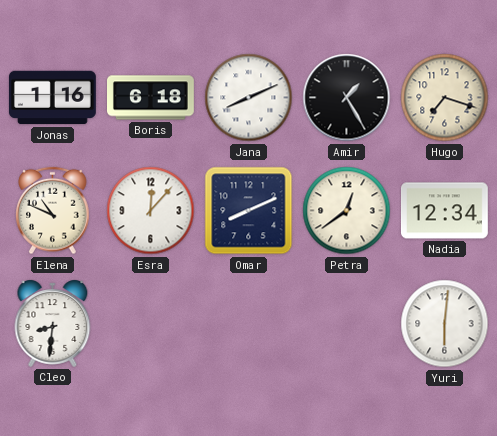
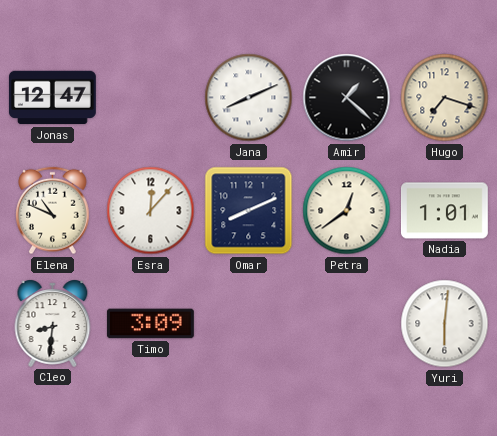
Jonas: 1:16 -> 12:47 (52, 98)
Boris: 6:18 -> none (151, 98)
Amir: 1:25 -> 1:22 (347, 98)
Nadia: 12:34 -> 1:01 (444, 211)
Timo: none -> 3:09 (150, 324)
